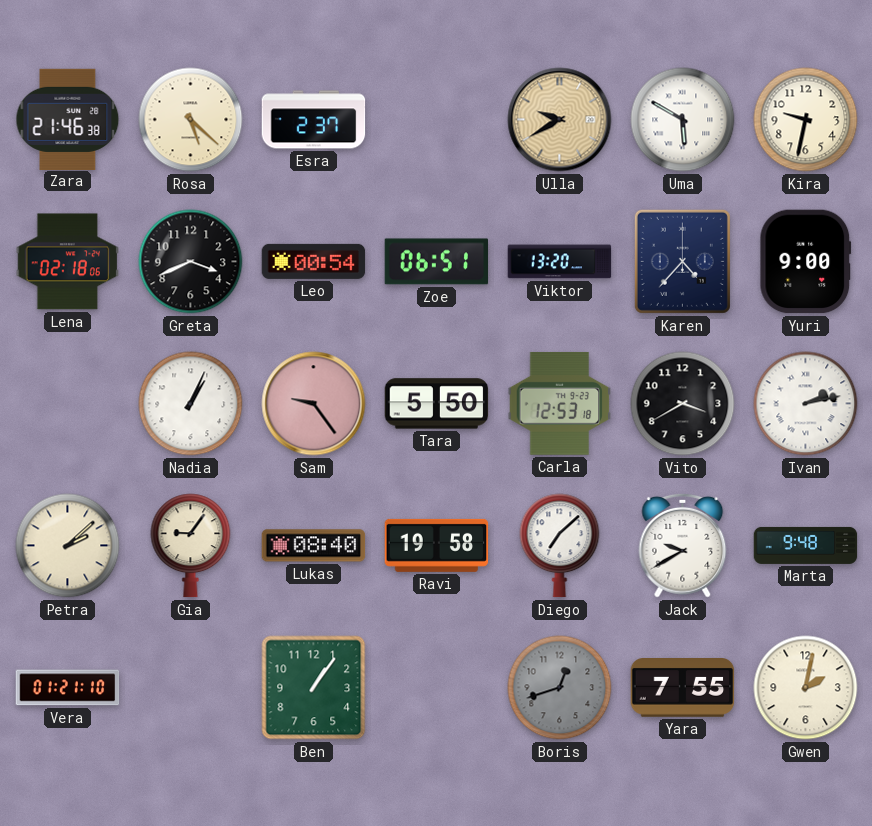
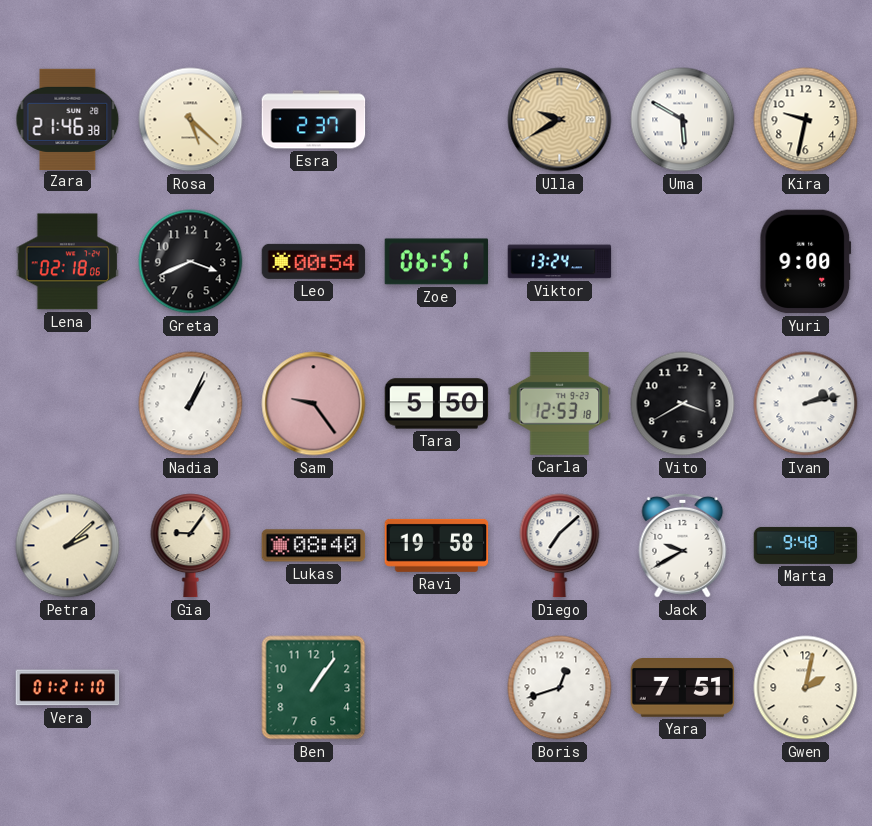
Viktor: 13:20 -> 13:24 (560, 262)
Karen: 4:37 -> none (682, 261)
Boris dial: grey -> white (560, 688)
Yara: 7:55 -> 7:51 (683, 688)
